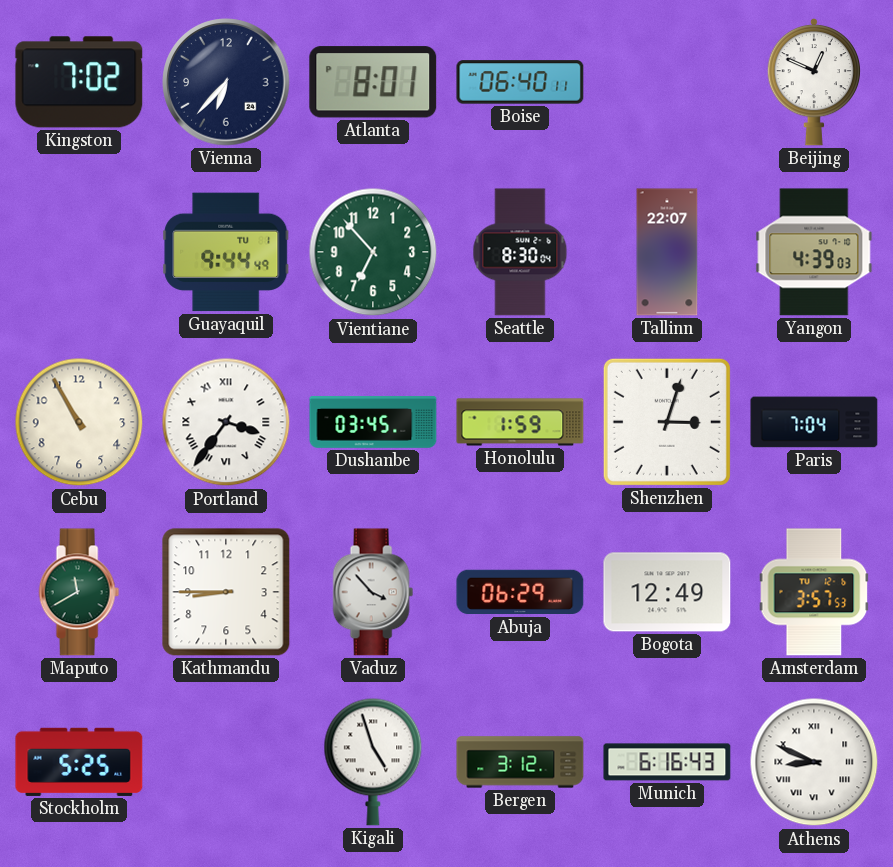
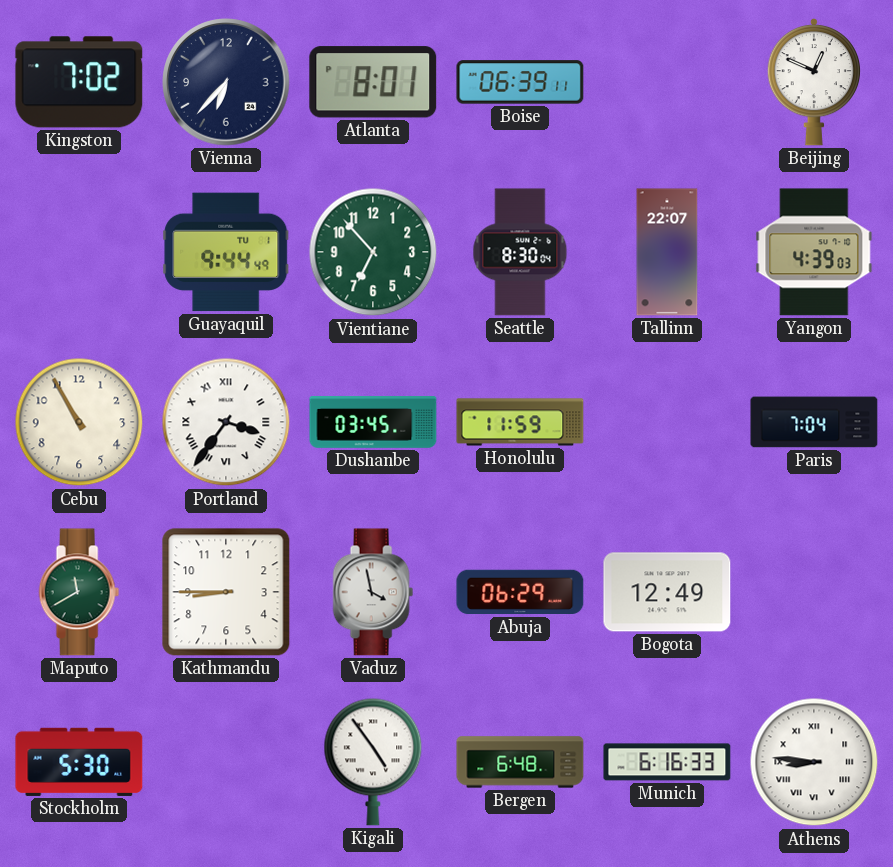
Boise: 06:40 -> 06:39 (520, 82)
Honolulu: 1:59 -> 11:59 (520, 422)
Shenzhen: 3:03 -> none (667, 422)
Vaduz: 3:53 -> 3:58 (373, 592)
Amsterdam: 3:57 -> none (814, 592)
Stockholm: 5:25 -> 5:30 (79, 762)
Kigali: 4:57 -> 4:54 (373, 762)
Bergen: 3:12 -> 6:48 (520, 762)
Munich: 6:16:43 -> 6:16:33 (667, 762)
Athens: 8:49 -> 8:46 (814, 762)
